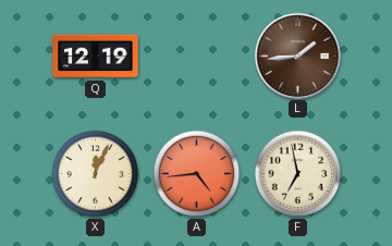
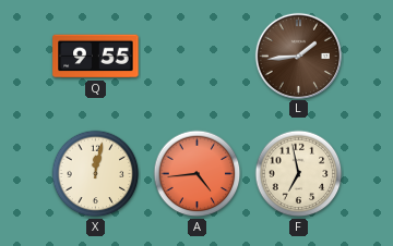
Q: 12:19 -> 9:55 (96, 57)
X: 12:04 -> 12:02 (96, 174)
